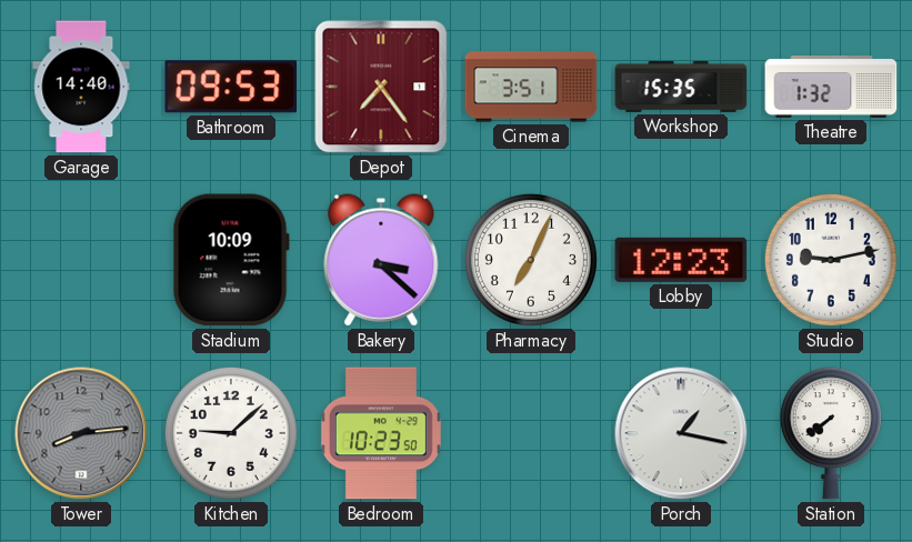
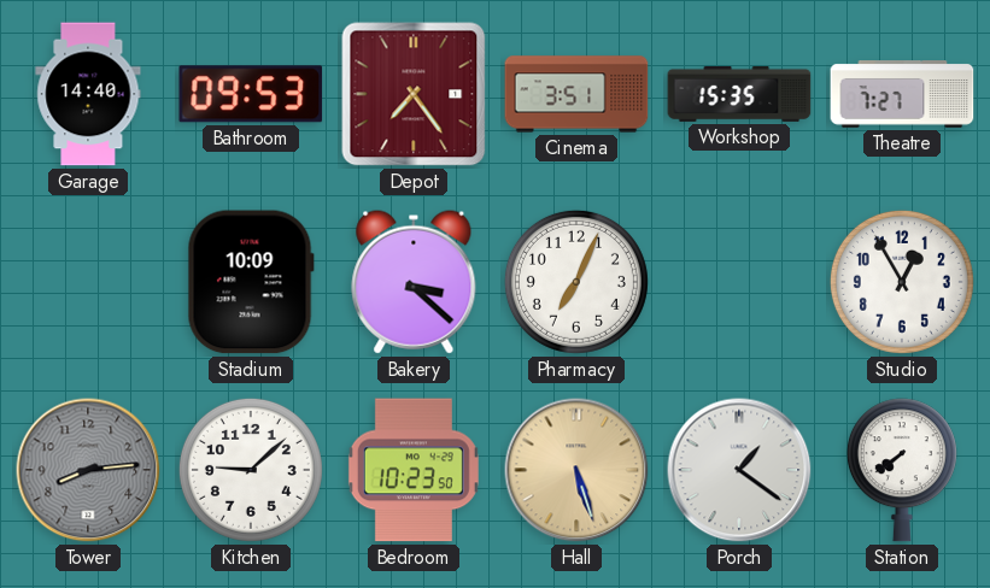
Theatre: 1:32 -> 7:27 (902, 94)
Lobby: 12:23 -> none (681, 260)
Studio: 9:13 -> 12:55 (902, 282)
Hall: none -> 5:27 (576, 470)
Porch: 1:17 -> 1:21 (739, 470)
